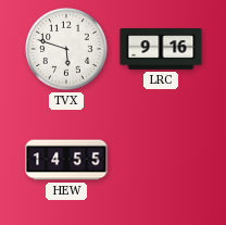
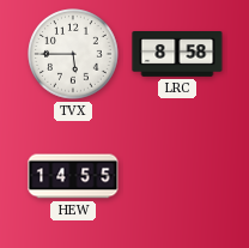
TVX: 5:48 -> 5:45 (73, 54)
LRC: 9:16 -> 8:58 (177, 54)
